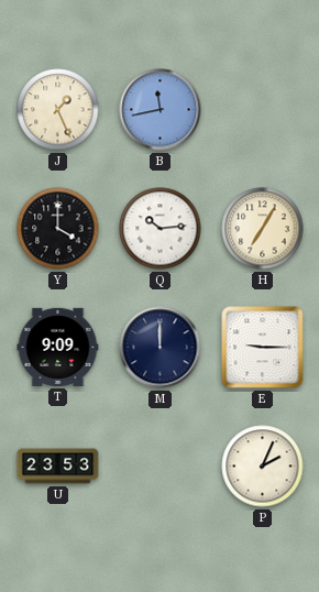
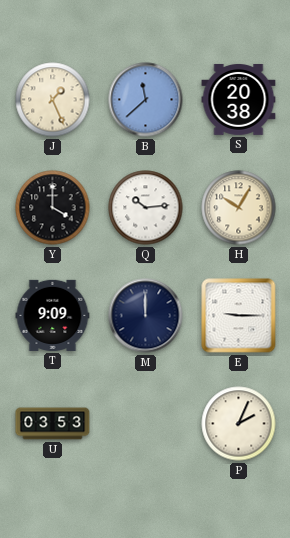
B: 11:43 -> 11:38 (146, 100)
S: none -> 20:38 (239, 99)
H: 7:05 -> 10:05 (239, 208)
U: 23:53 -> 03:53 (53, 424)
